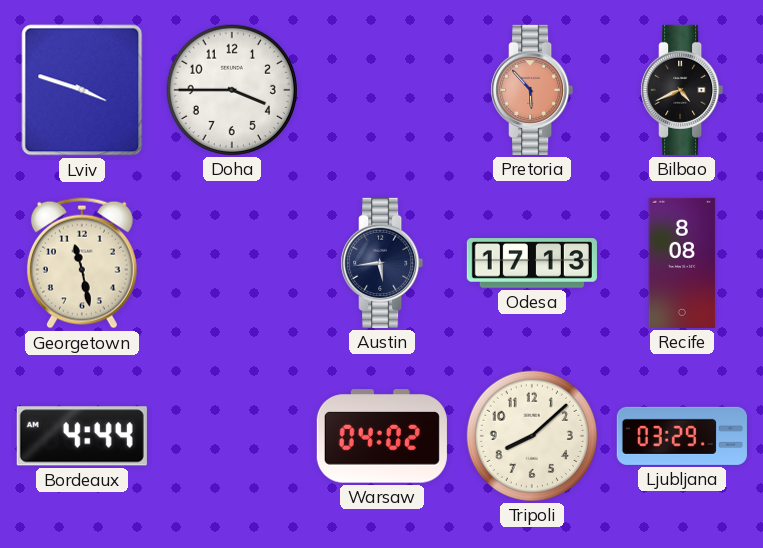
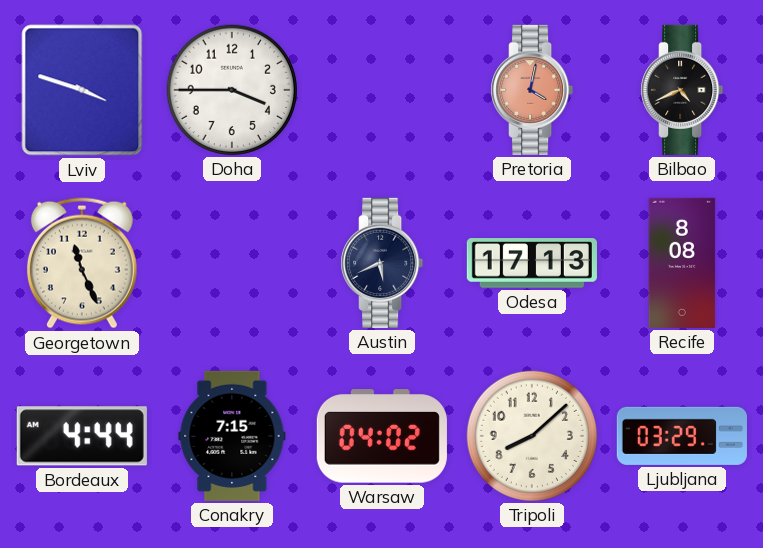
Pretoria: 5:53 -> 4:02 (532, 90)
Georgetown: 11:28 -> 11:26 (82, 263)
Austin: 5:44 -> 5:41 (382, 263)
Conakry: none -> 7:15 (232, 436)
